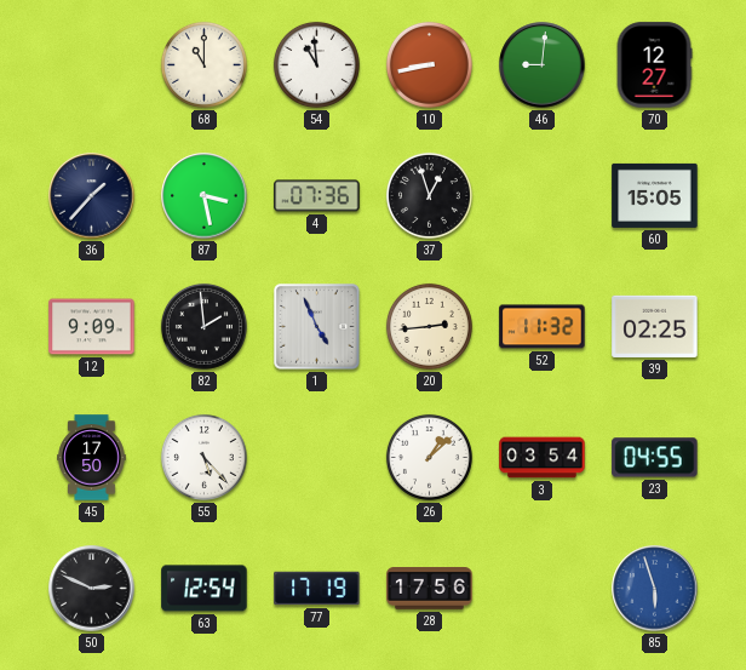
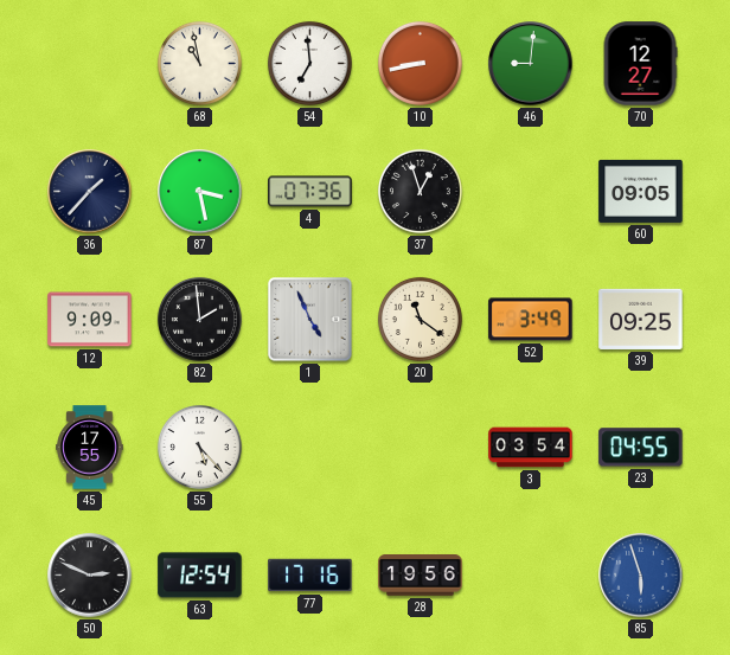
68: 11:00 -> 10:58 (199, 63)
54: 10:59 -> 6:59 (309, 63)
60: 15:05 -> 09:05 (641, 191)
20: 2:44 -> 11:21 (420, 319)
52: 11:32 -> 3:49 (531, 320)
39: 02:25 -> 09:25 (641, 319)
45: 17:50 -> 17:55 (90, 448)
26: 1:08 -> none (429, 457)
77: 17:19 -> 17:16 (310, 576)
28: 17:56 -> 19:56 (421, 576)
